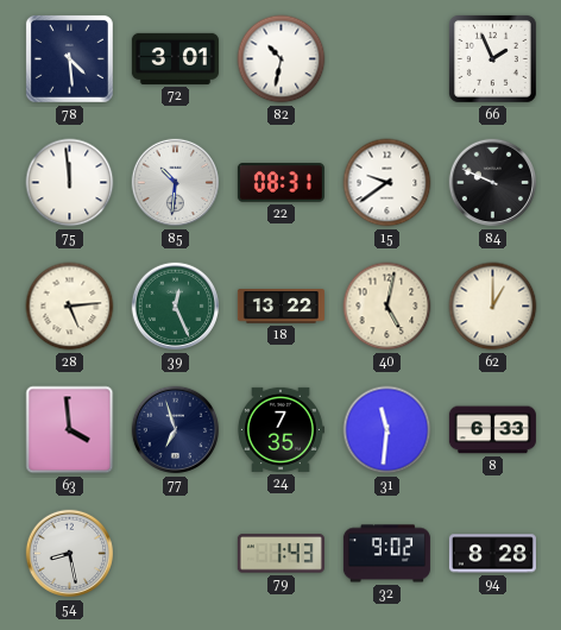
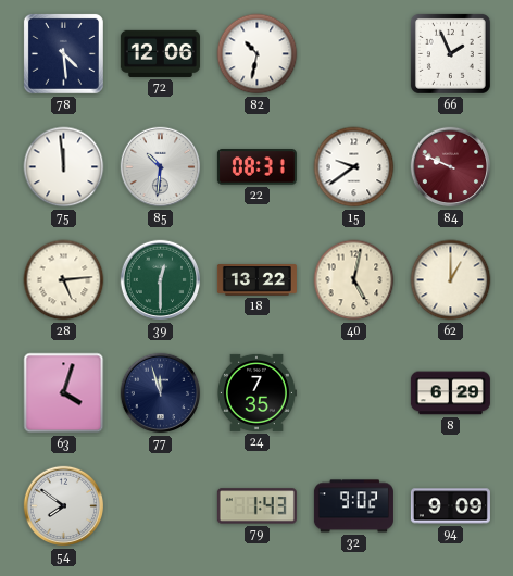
72: 3:01 -> 12:06 (160, 53)
84 dial: black -> burgundy (451, 167)
39: 12:26 -> 12:30 (161, 280)
63: 3:59 -> 4:03 (64, 393)
77: 6:57 -> 11:57 (161, 393)
31: 11:31 -> none (387, 430)
8: 6:33 -> 6:29 (450, 393)
54: 8:28 -> 7:51 (64, 506)
94: 8:28 -> 9:09 (450, 506)
